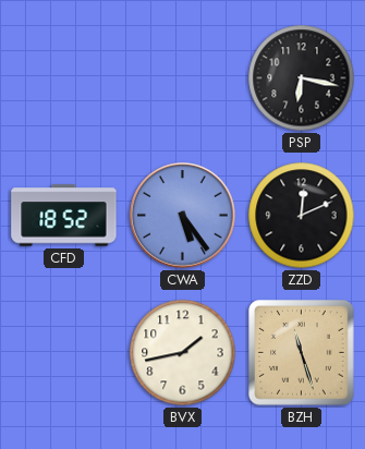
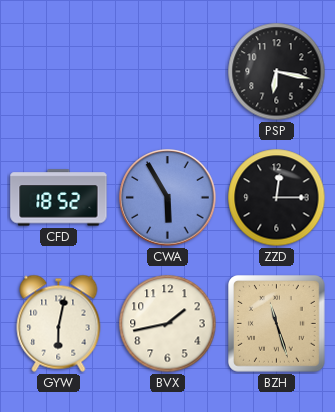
CWA: 5:24 -> 5:55 (168, 198)
ZZD: 12:11 -> 12:15 (277, 198)
GYW: none -> 6:02 (59, 323)
